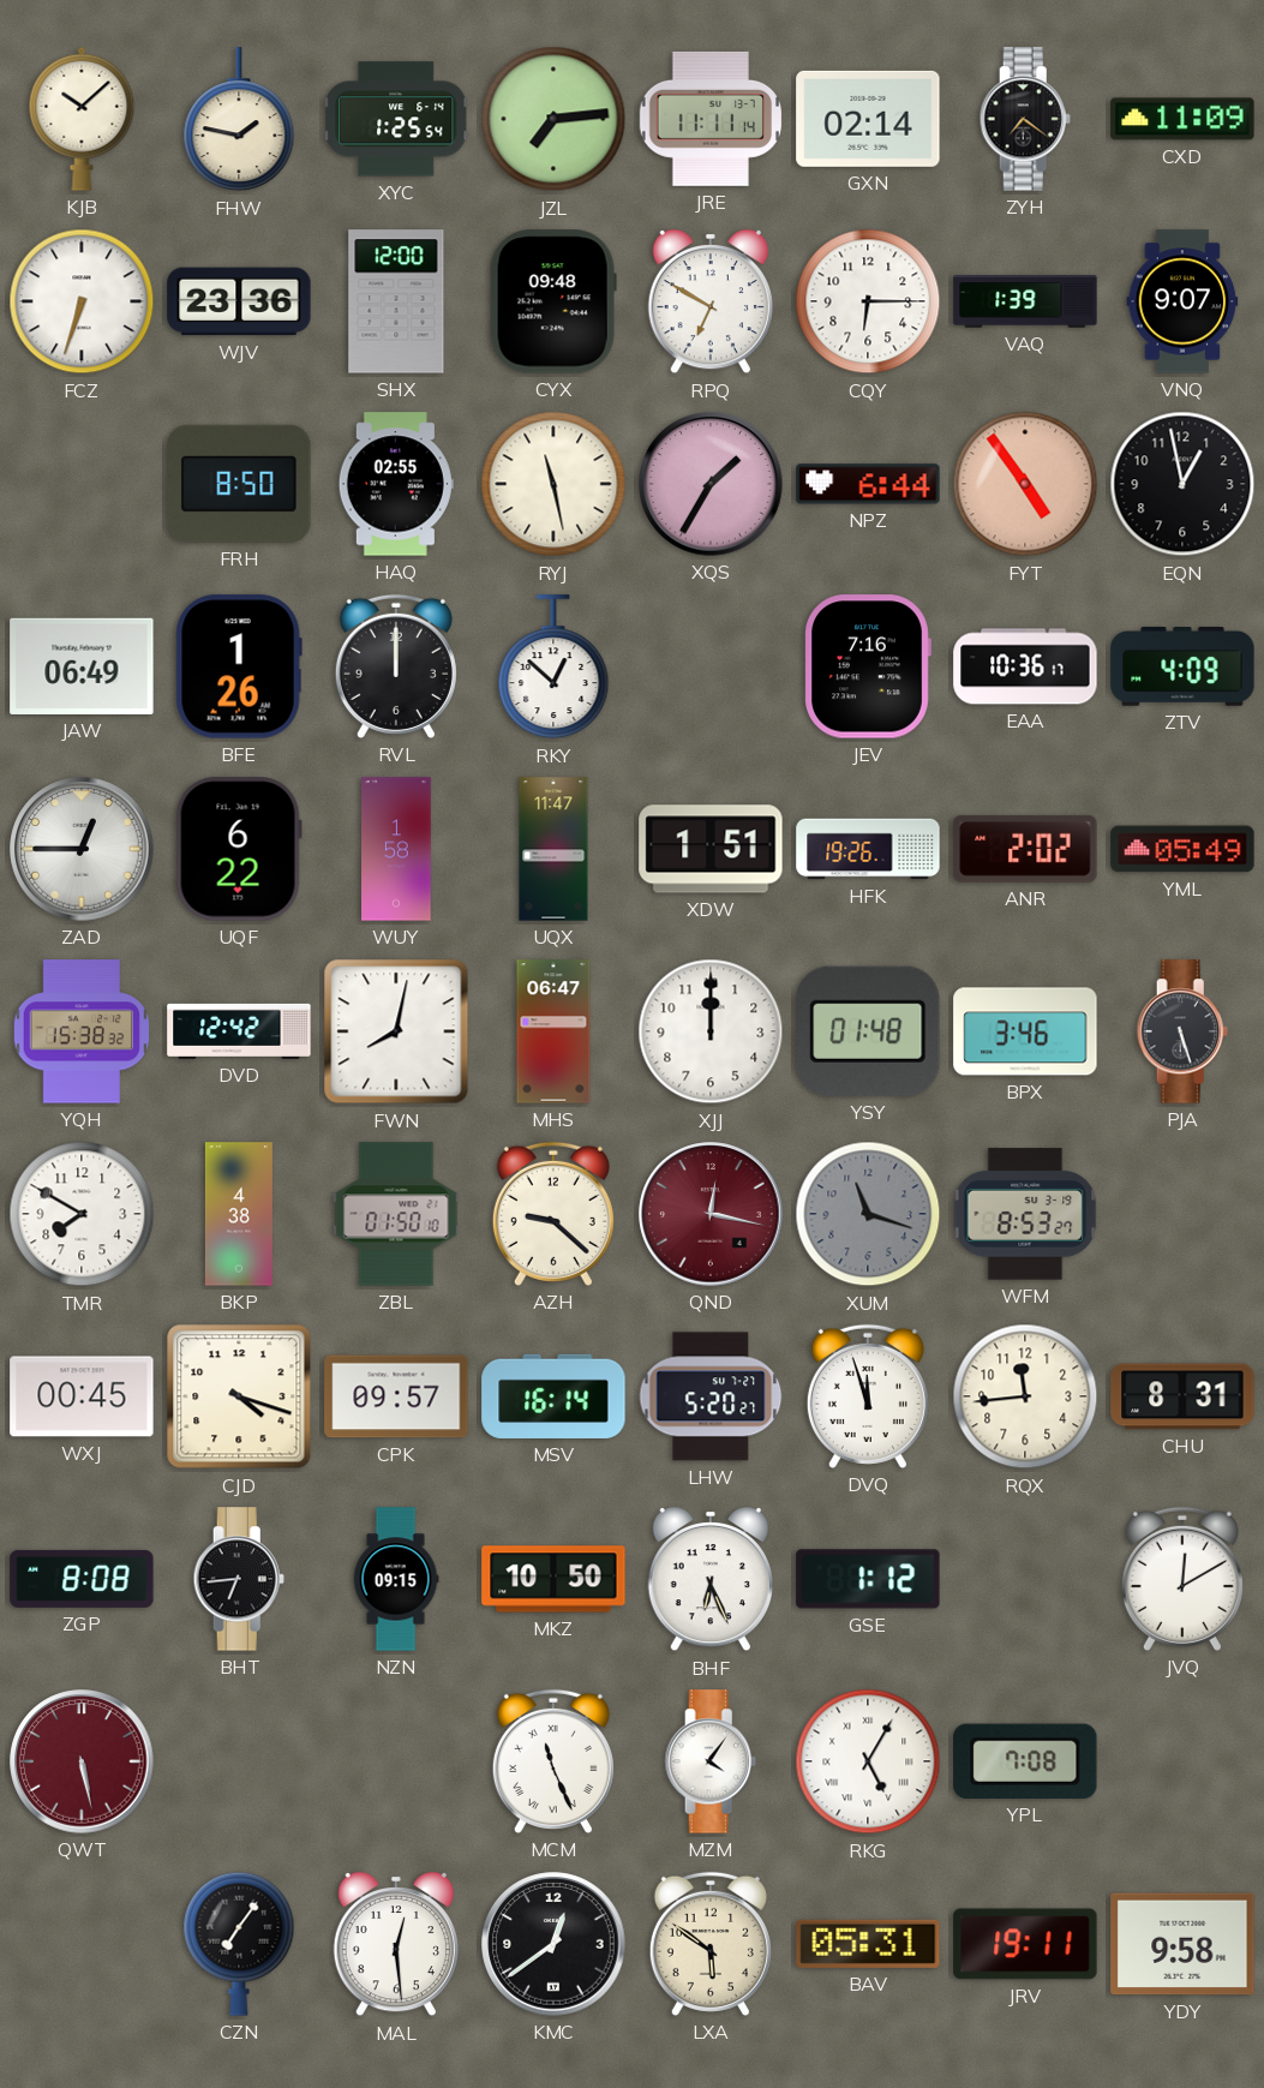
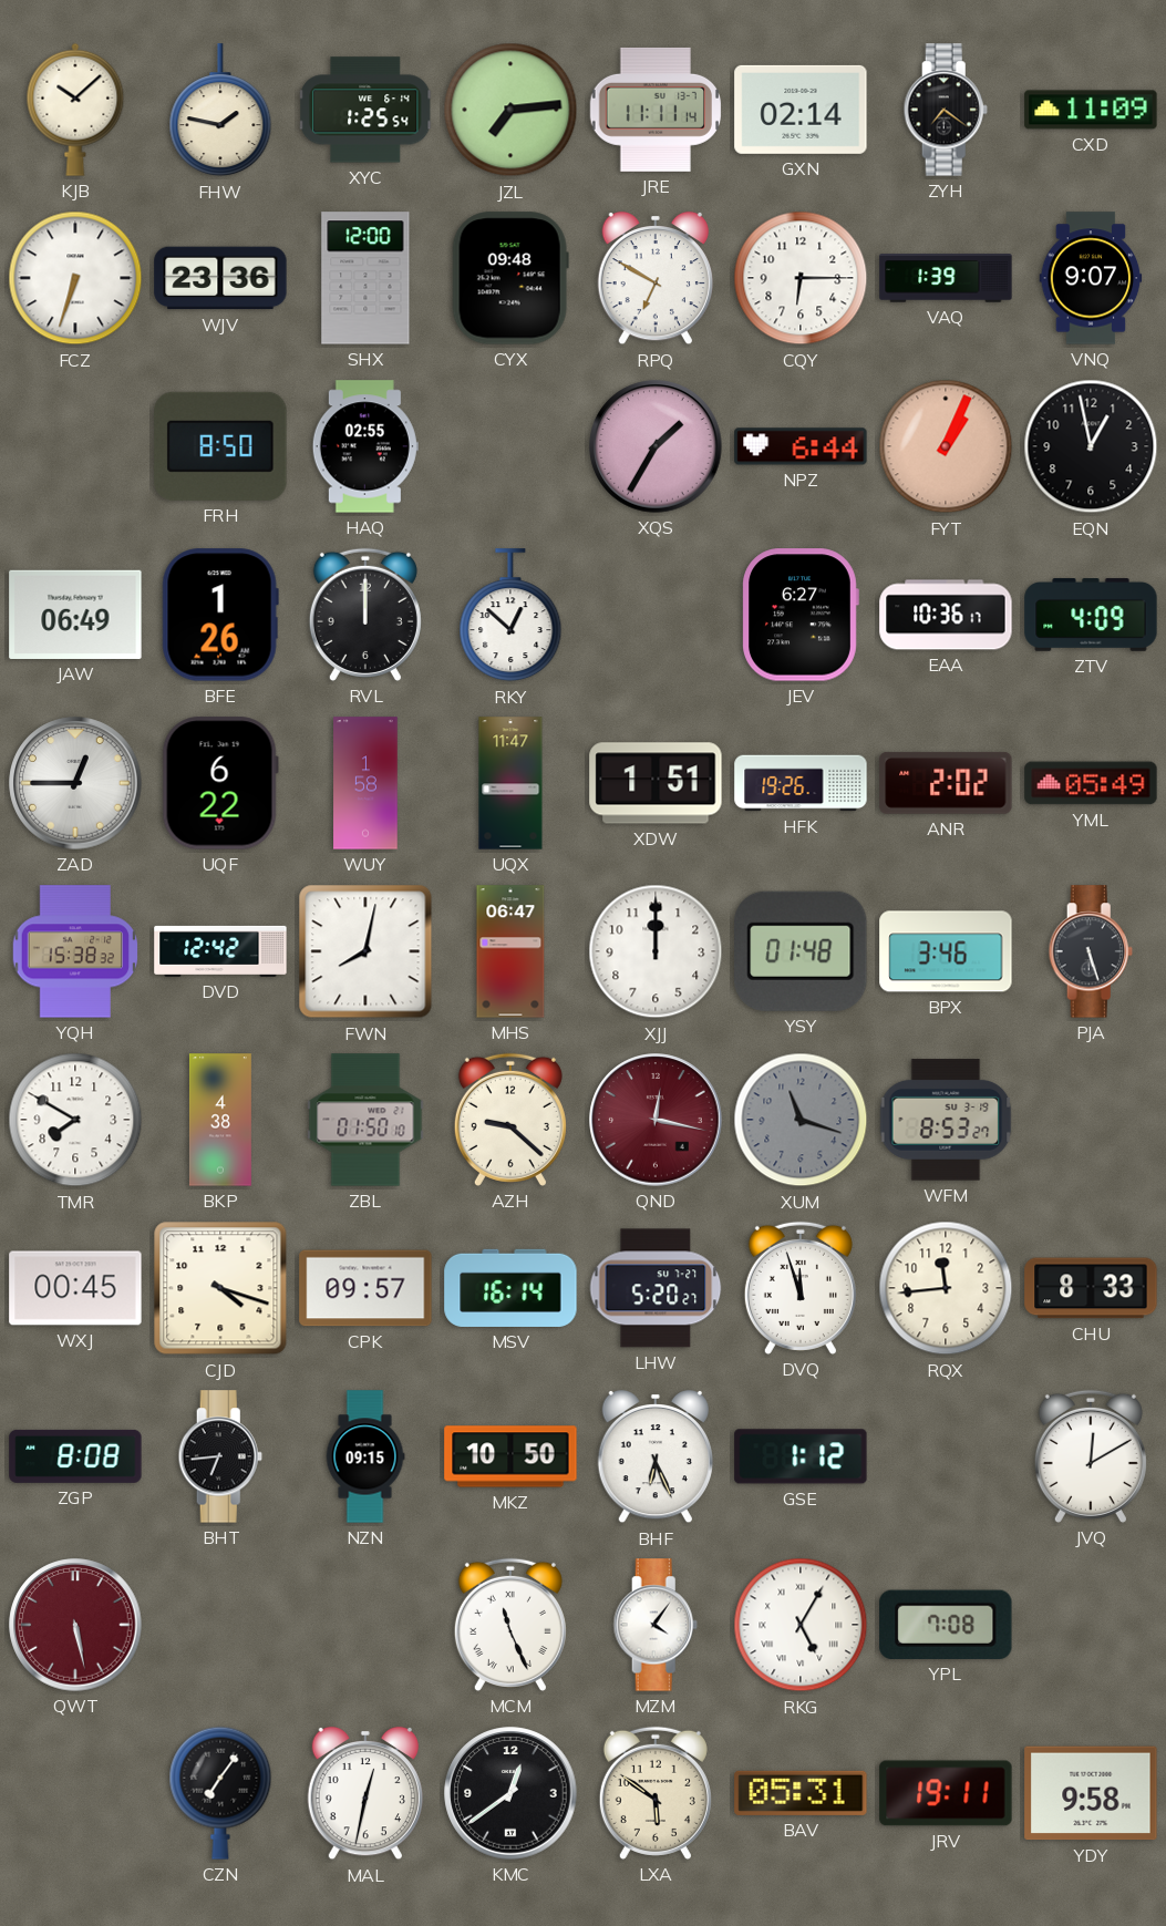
RYJ: 11:28 -> none (553, 484)
FYT: 4:54 -> 1:04 (946, 446)
JEV: 7:16 -> 6:27 (801, 615)
CHU: 8:31 -> 8:33 (1091, 1288)
MAL: 12:29 -> 12:32 (364, 1793)
